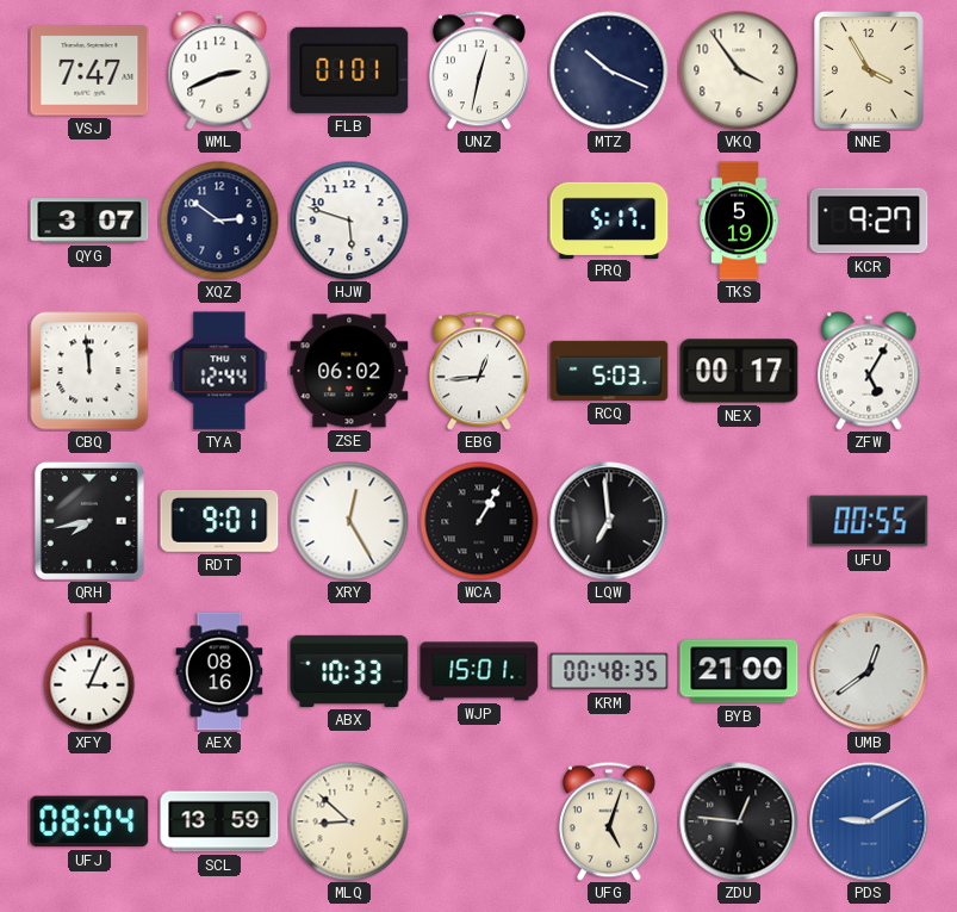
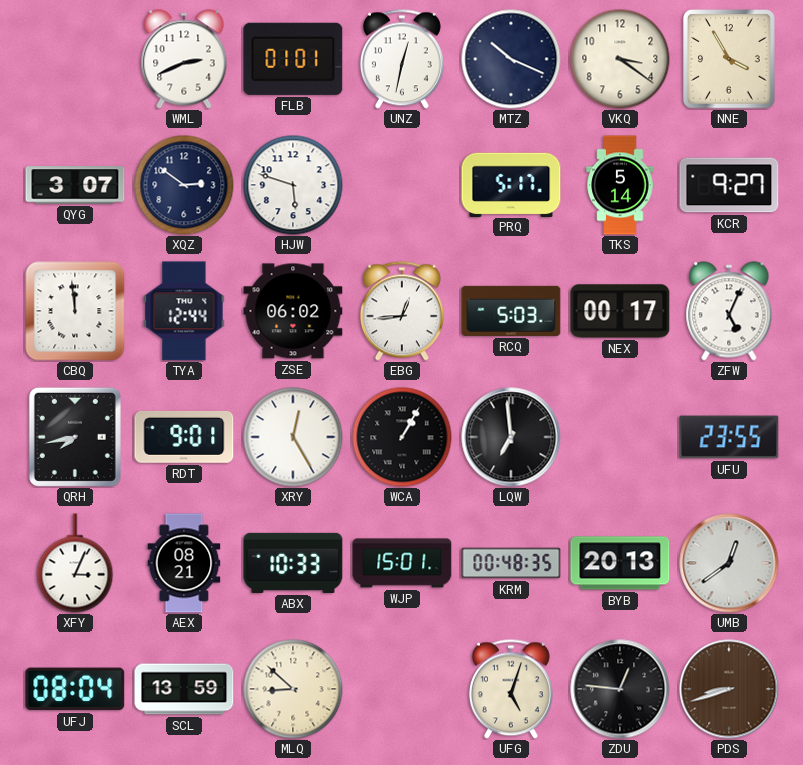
VSJ: 7:47 -> none (89, 70)
VKQ: 3:54 -> 3:21 (620, 59)
TKS: 5:19 -> 5:14 (620, 185)
ZFW: 5:05 -> 5:04 (729, 311)
UFU: 00:55 -> 23:55 (729, 437)
AEX: 08:16 -> 08:21 (184, 563)
BYB: 21:00 -> 20:13 (620, 563)
PDS: 9:10 -> 8:42 (729, 689)
PDS dial: blue -> brown (729, 689)
